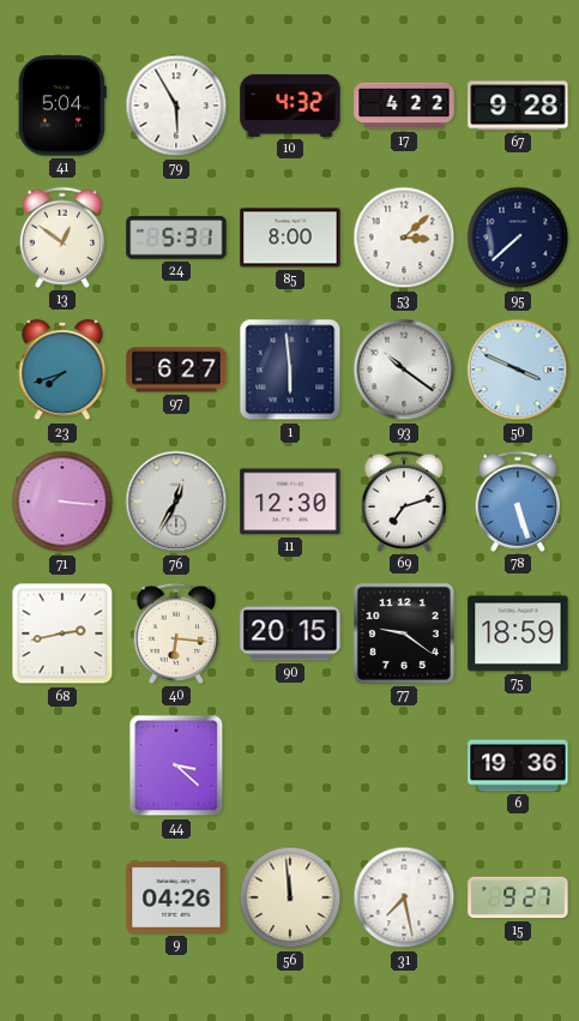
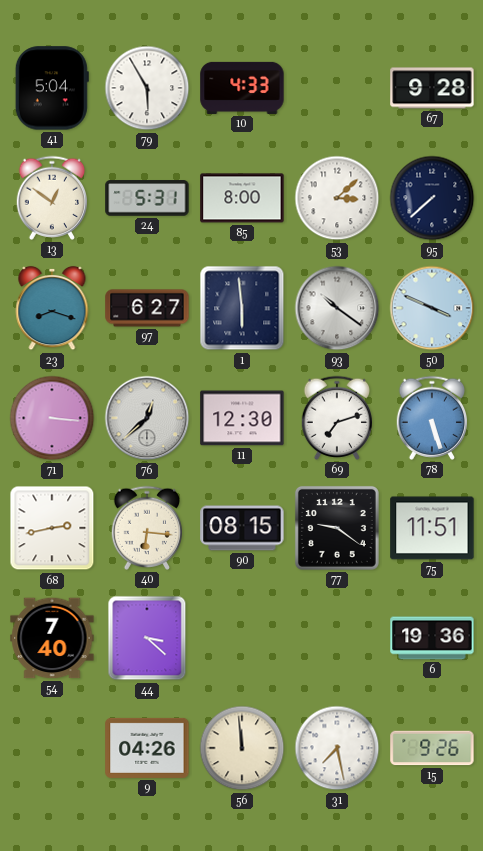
10: 4:32 -> 4:33 (242, 88)
17: 4:22 -> none (404, 106)
23: 7:42 -> 8:18 (52, 308)
76: 12:35 -> 12:38 (147, 418)
90: 20:15 -> 08:15 (242, 528)
75: 18:59 -> 11:51 (432, 528)
54: none -> 7:40 (52, 638)
15: 9:27 -> 9:26 (432, 748)
